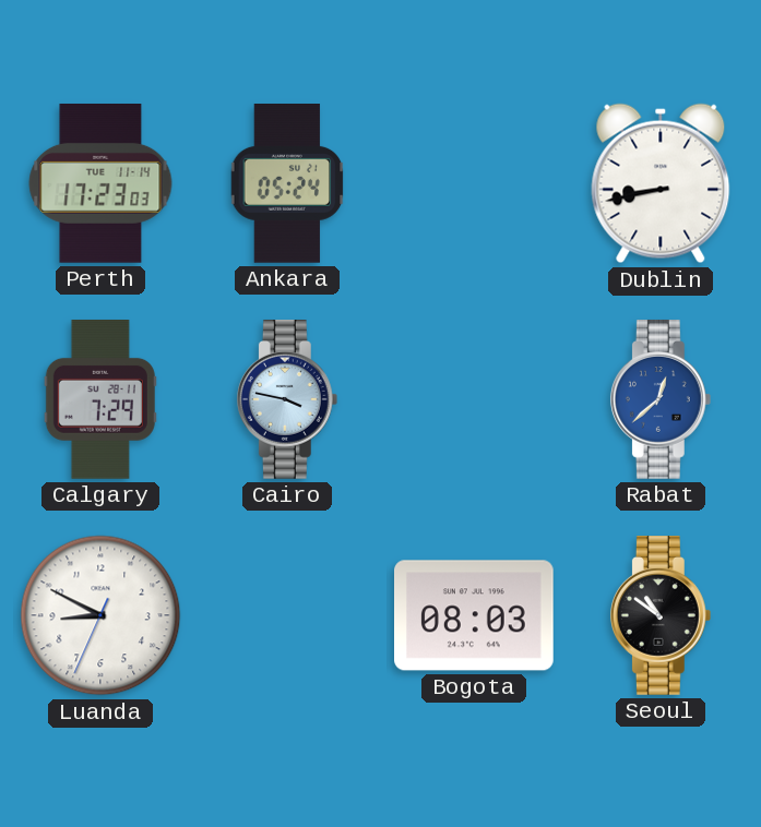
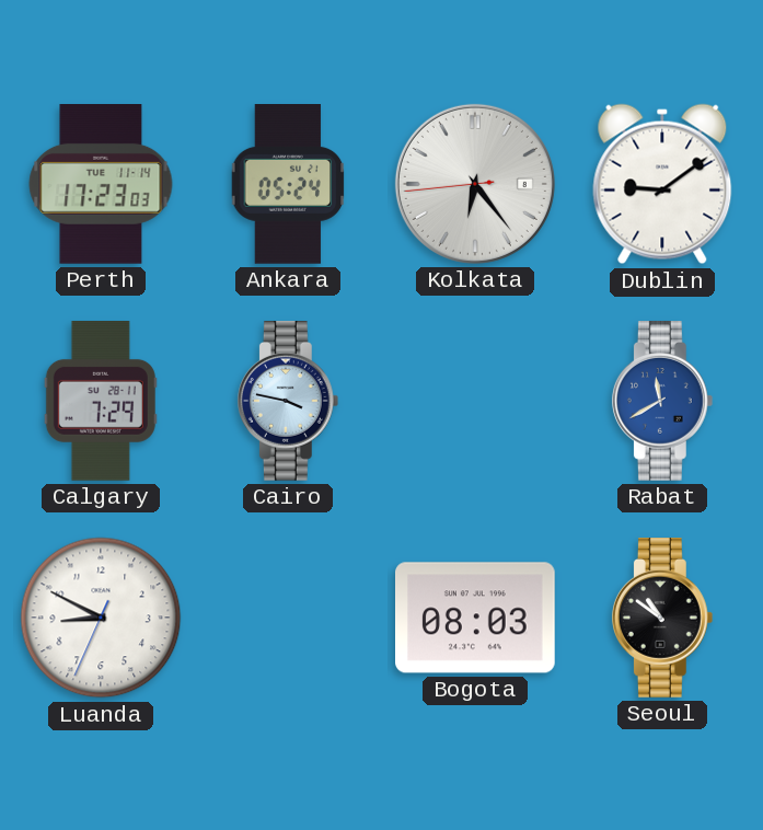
Kolkata: none -> 6:23 (475, 184)
Dublin: 8:43 -> 9:09 (662, 184)
Rabat: 12:38 -> 11:40 (662, 402)
